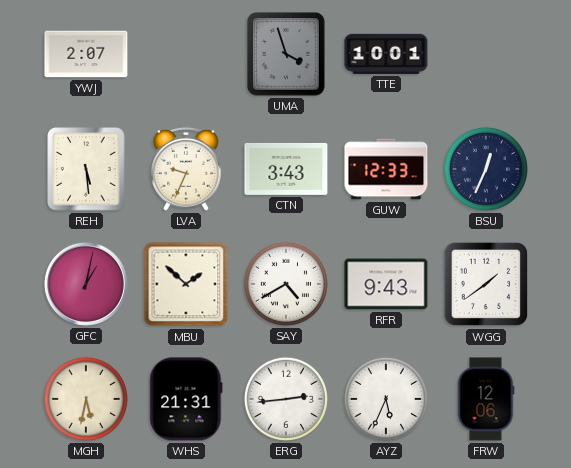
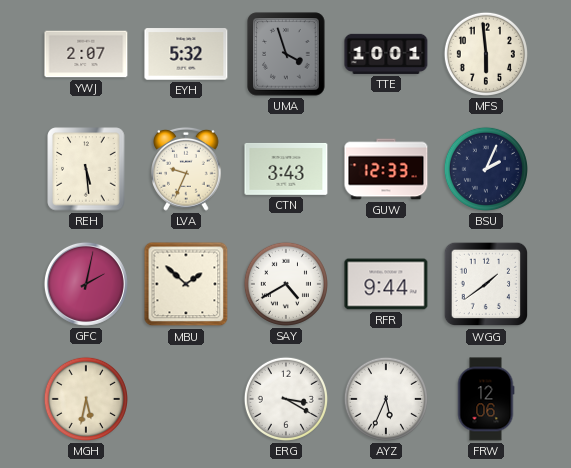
EYH: none -> 5:32 (186, 54)
MFS: none -> 5:59 (486, 54)
BSU: 12:34 -> 2:04 (486, 169)
GFC: 1:02 -> 2:02 (86, 284)
RFR: 9:43 -> 9:44 (386, 284)
WHS: 21:31 -> none (186, 399)
ERG: 2:44 -> 3:20 (286, 399)
